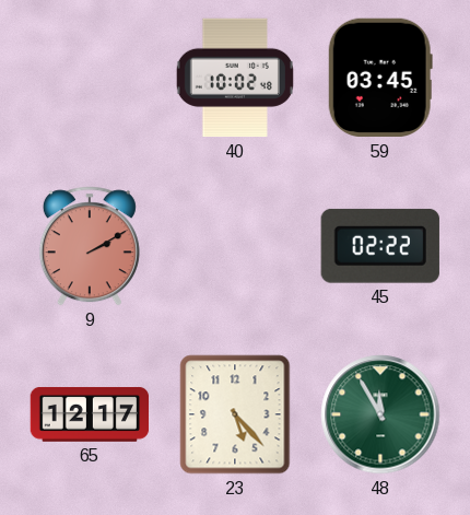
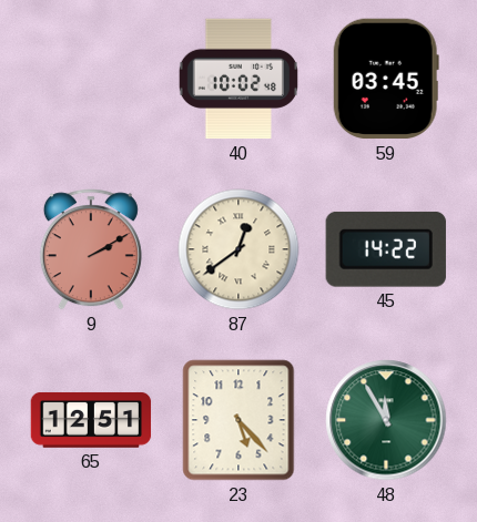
87: none -> 12:39 (238, 249)
45: 02:22 -> 14:22 (386, 249)
65: 12:17 -> 12:51 (91, 420)
